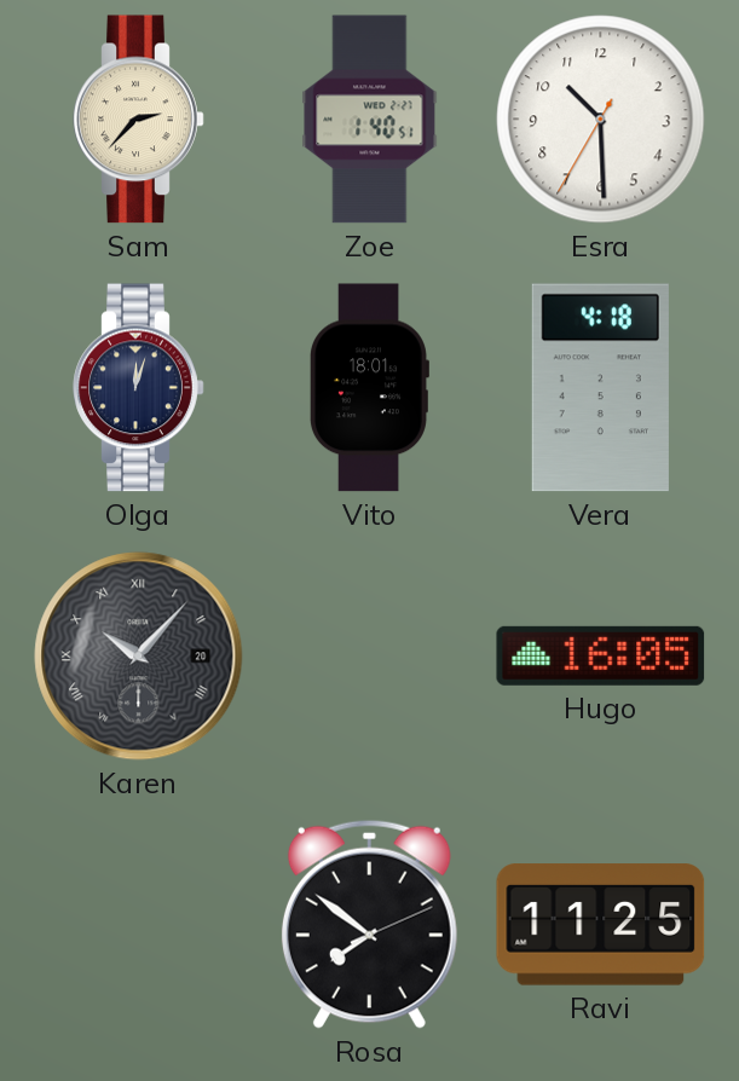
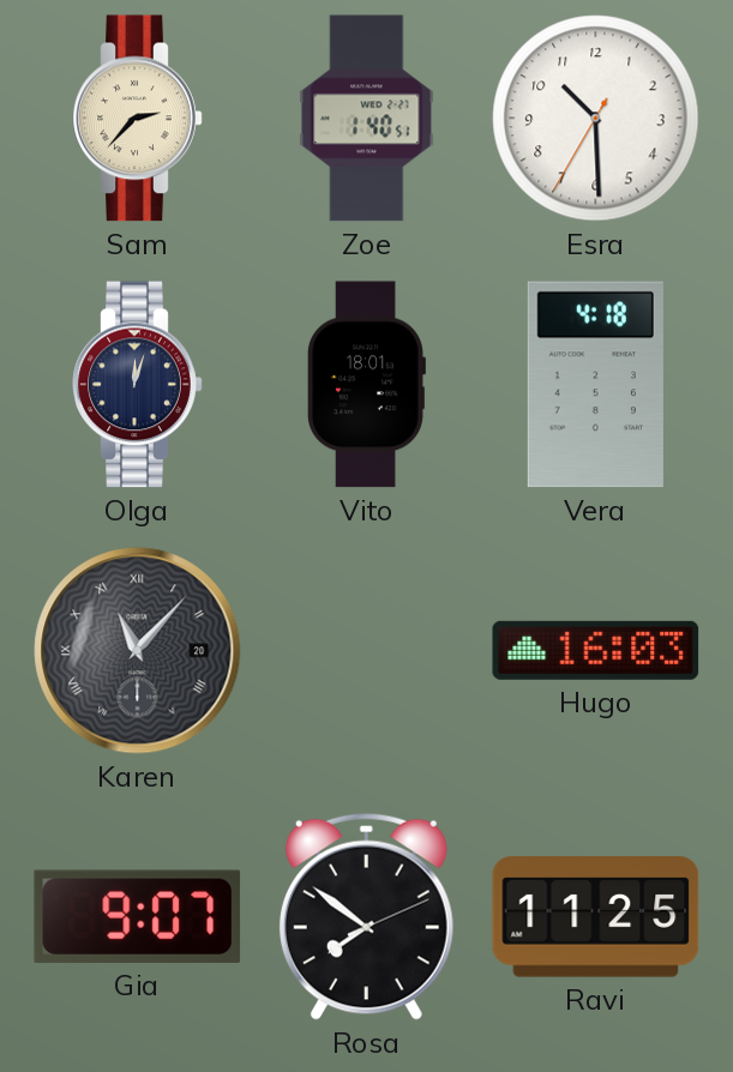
Karen: 10:07 -> 11:07 (138, 651)
Hugo: 16:05 -> 16:03 (596, 650)
Gia: none -> 9:07 (138, 916)
